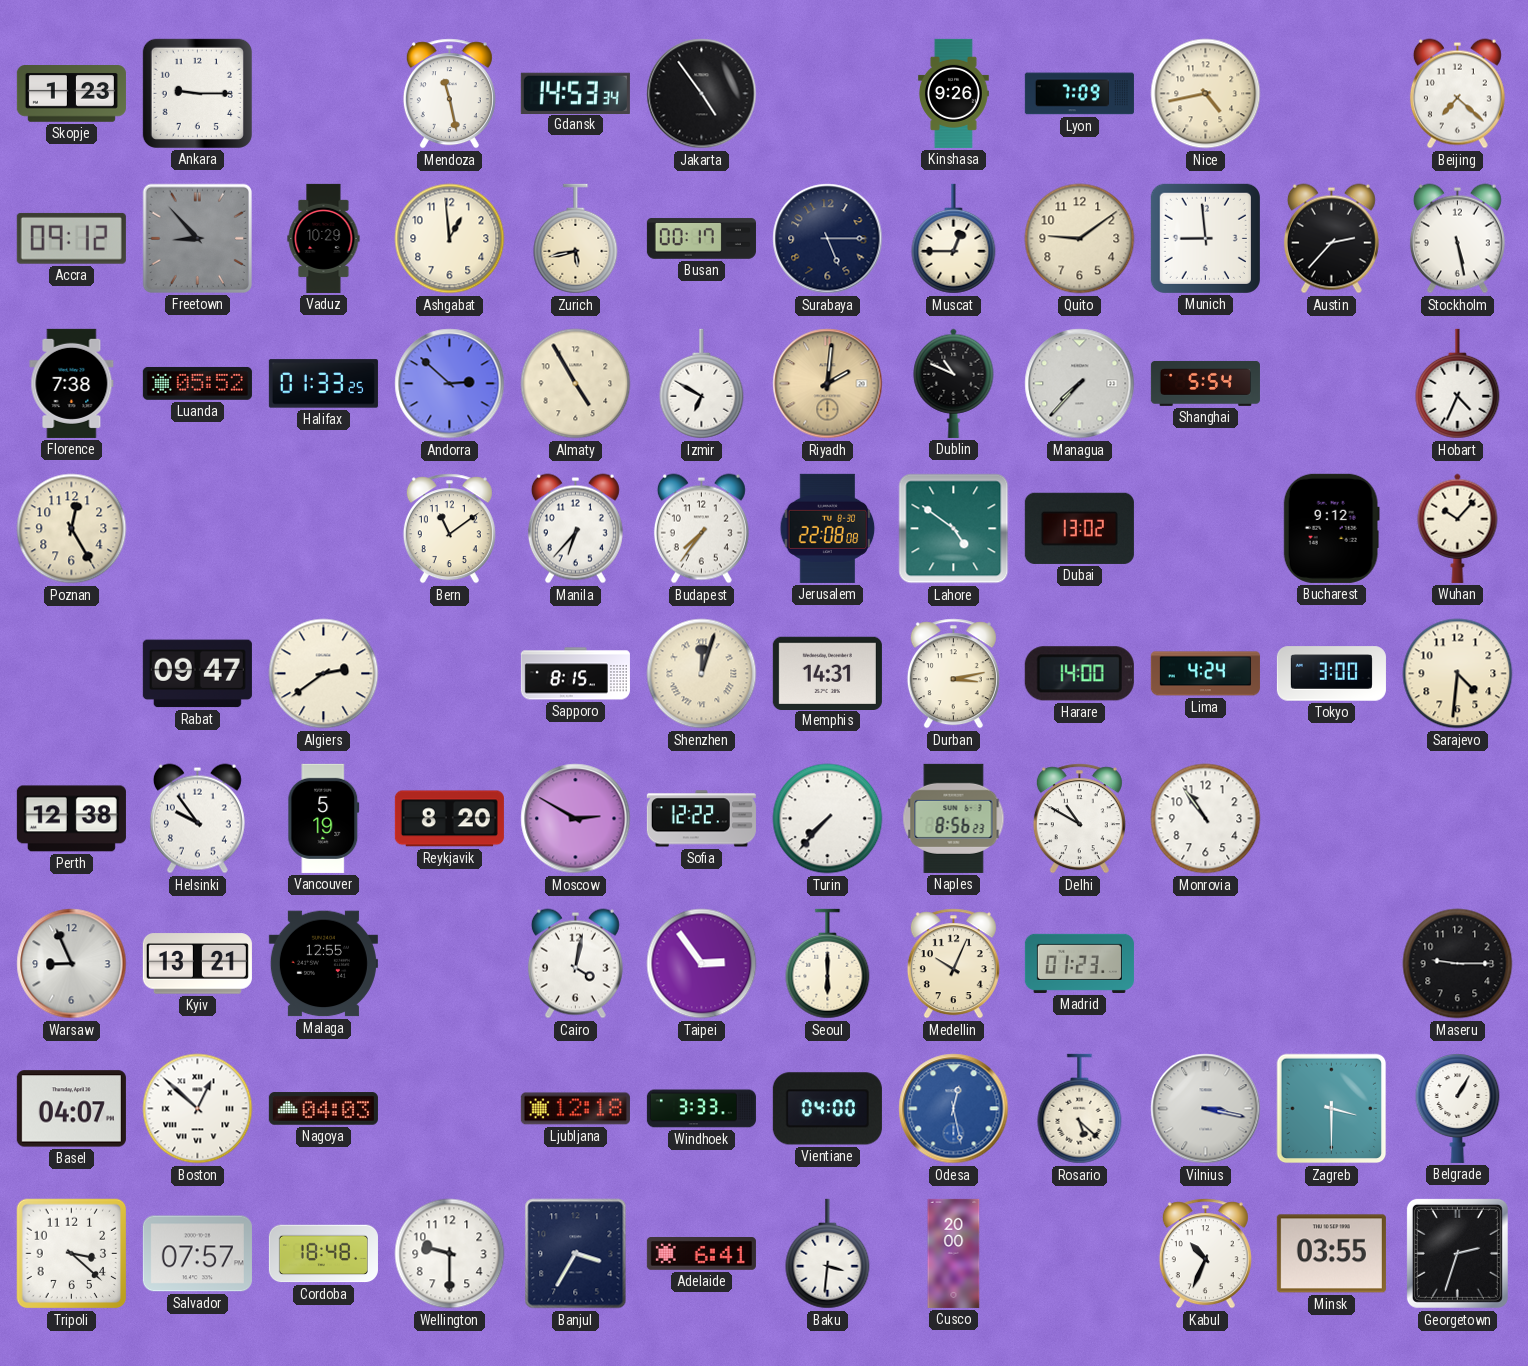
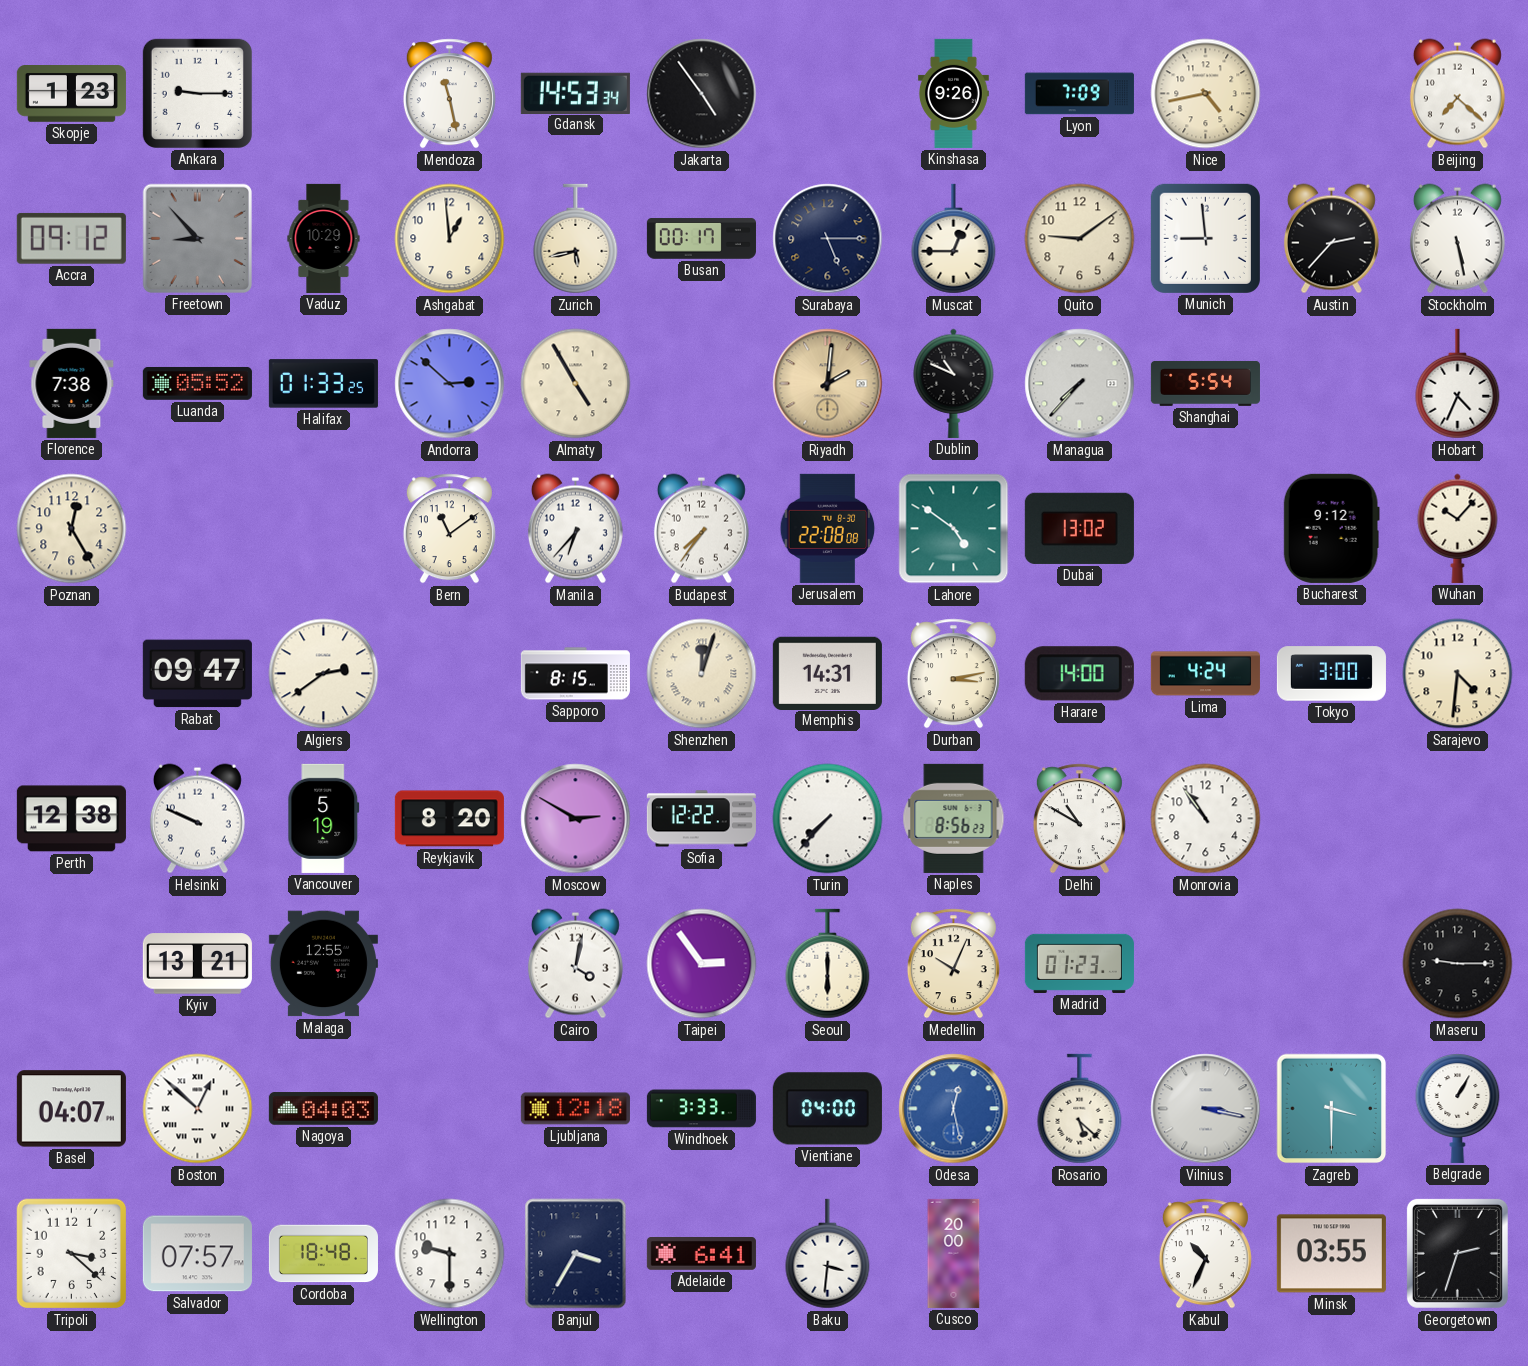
Izmir: 6:50 -> none (702, 384)
Helsinki: 9:54 -> 9:49 (197, 819)
Warsaw: 8:56 -> none (72, 964)
